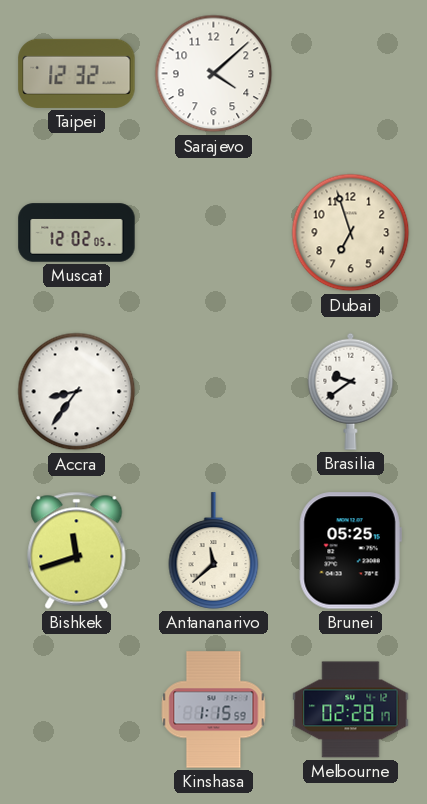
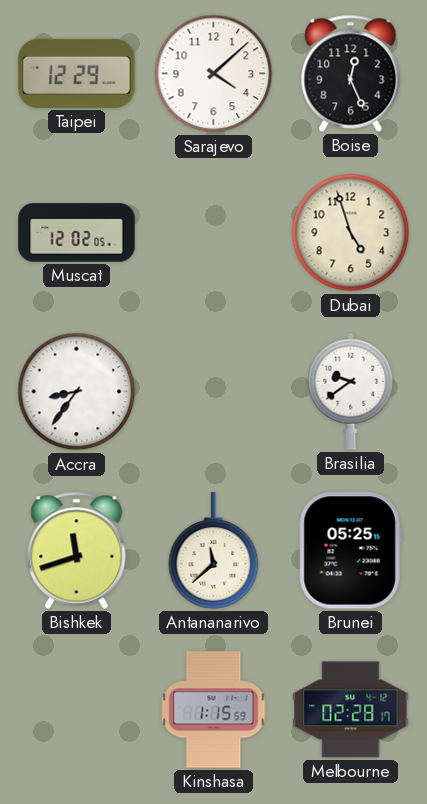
Taipei: 12:32 -> 12:29 (77, 73)
Boise: none -> 12:26 (351, 73)
Dubai: 6:57 -> 4:57 (351, 233)
